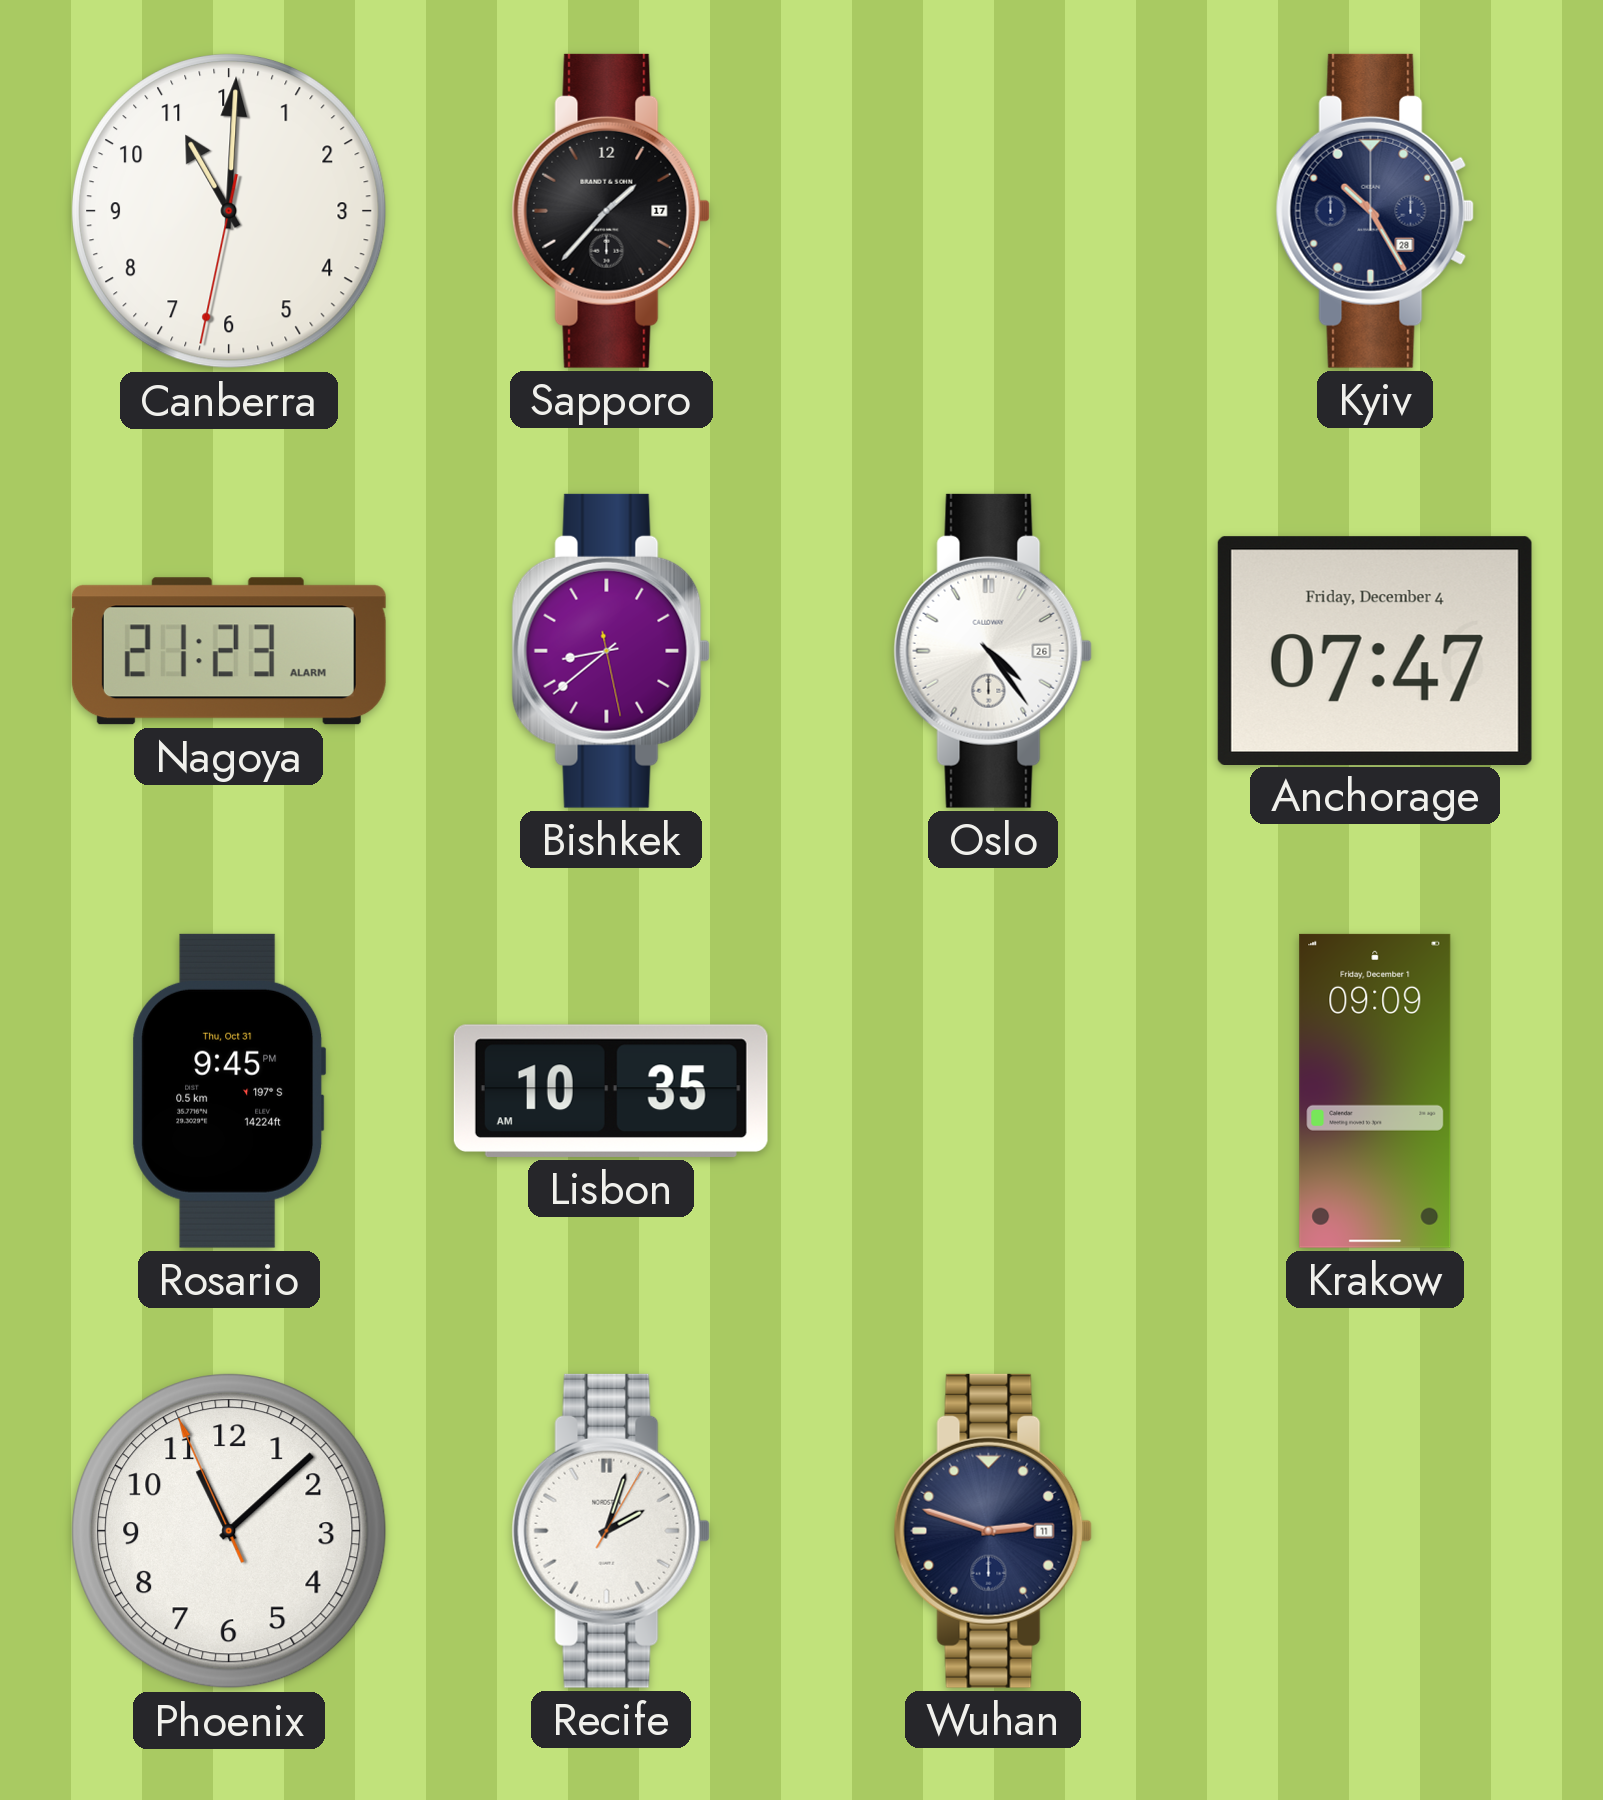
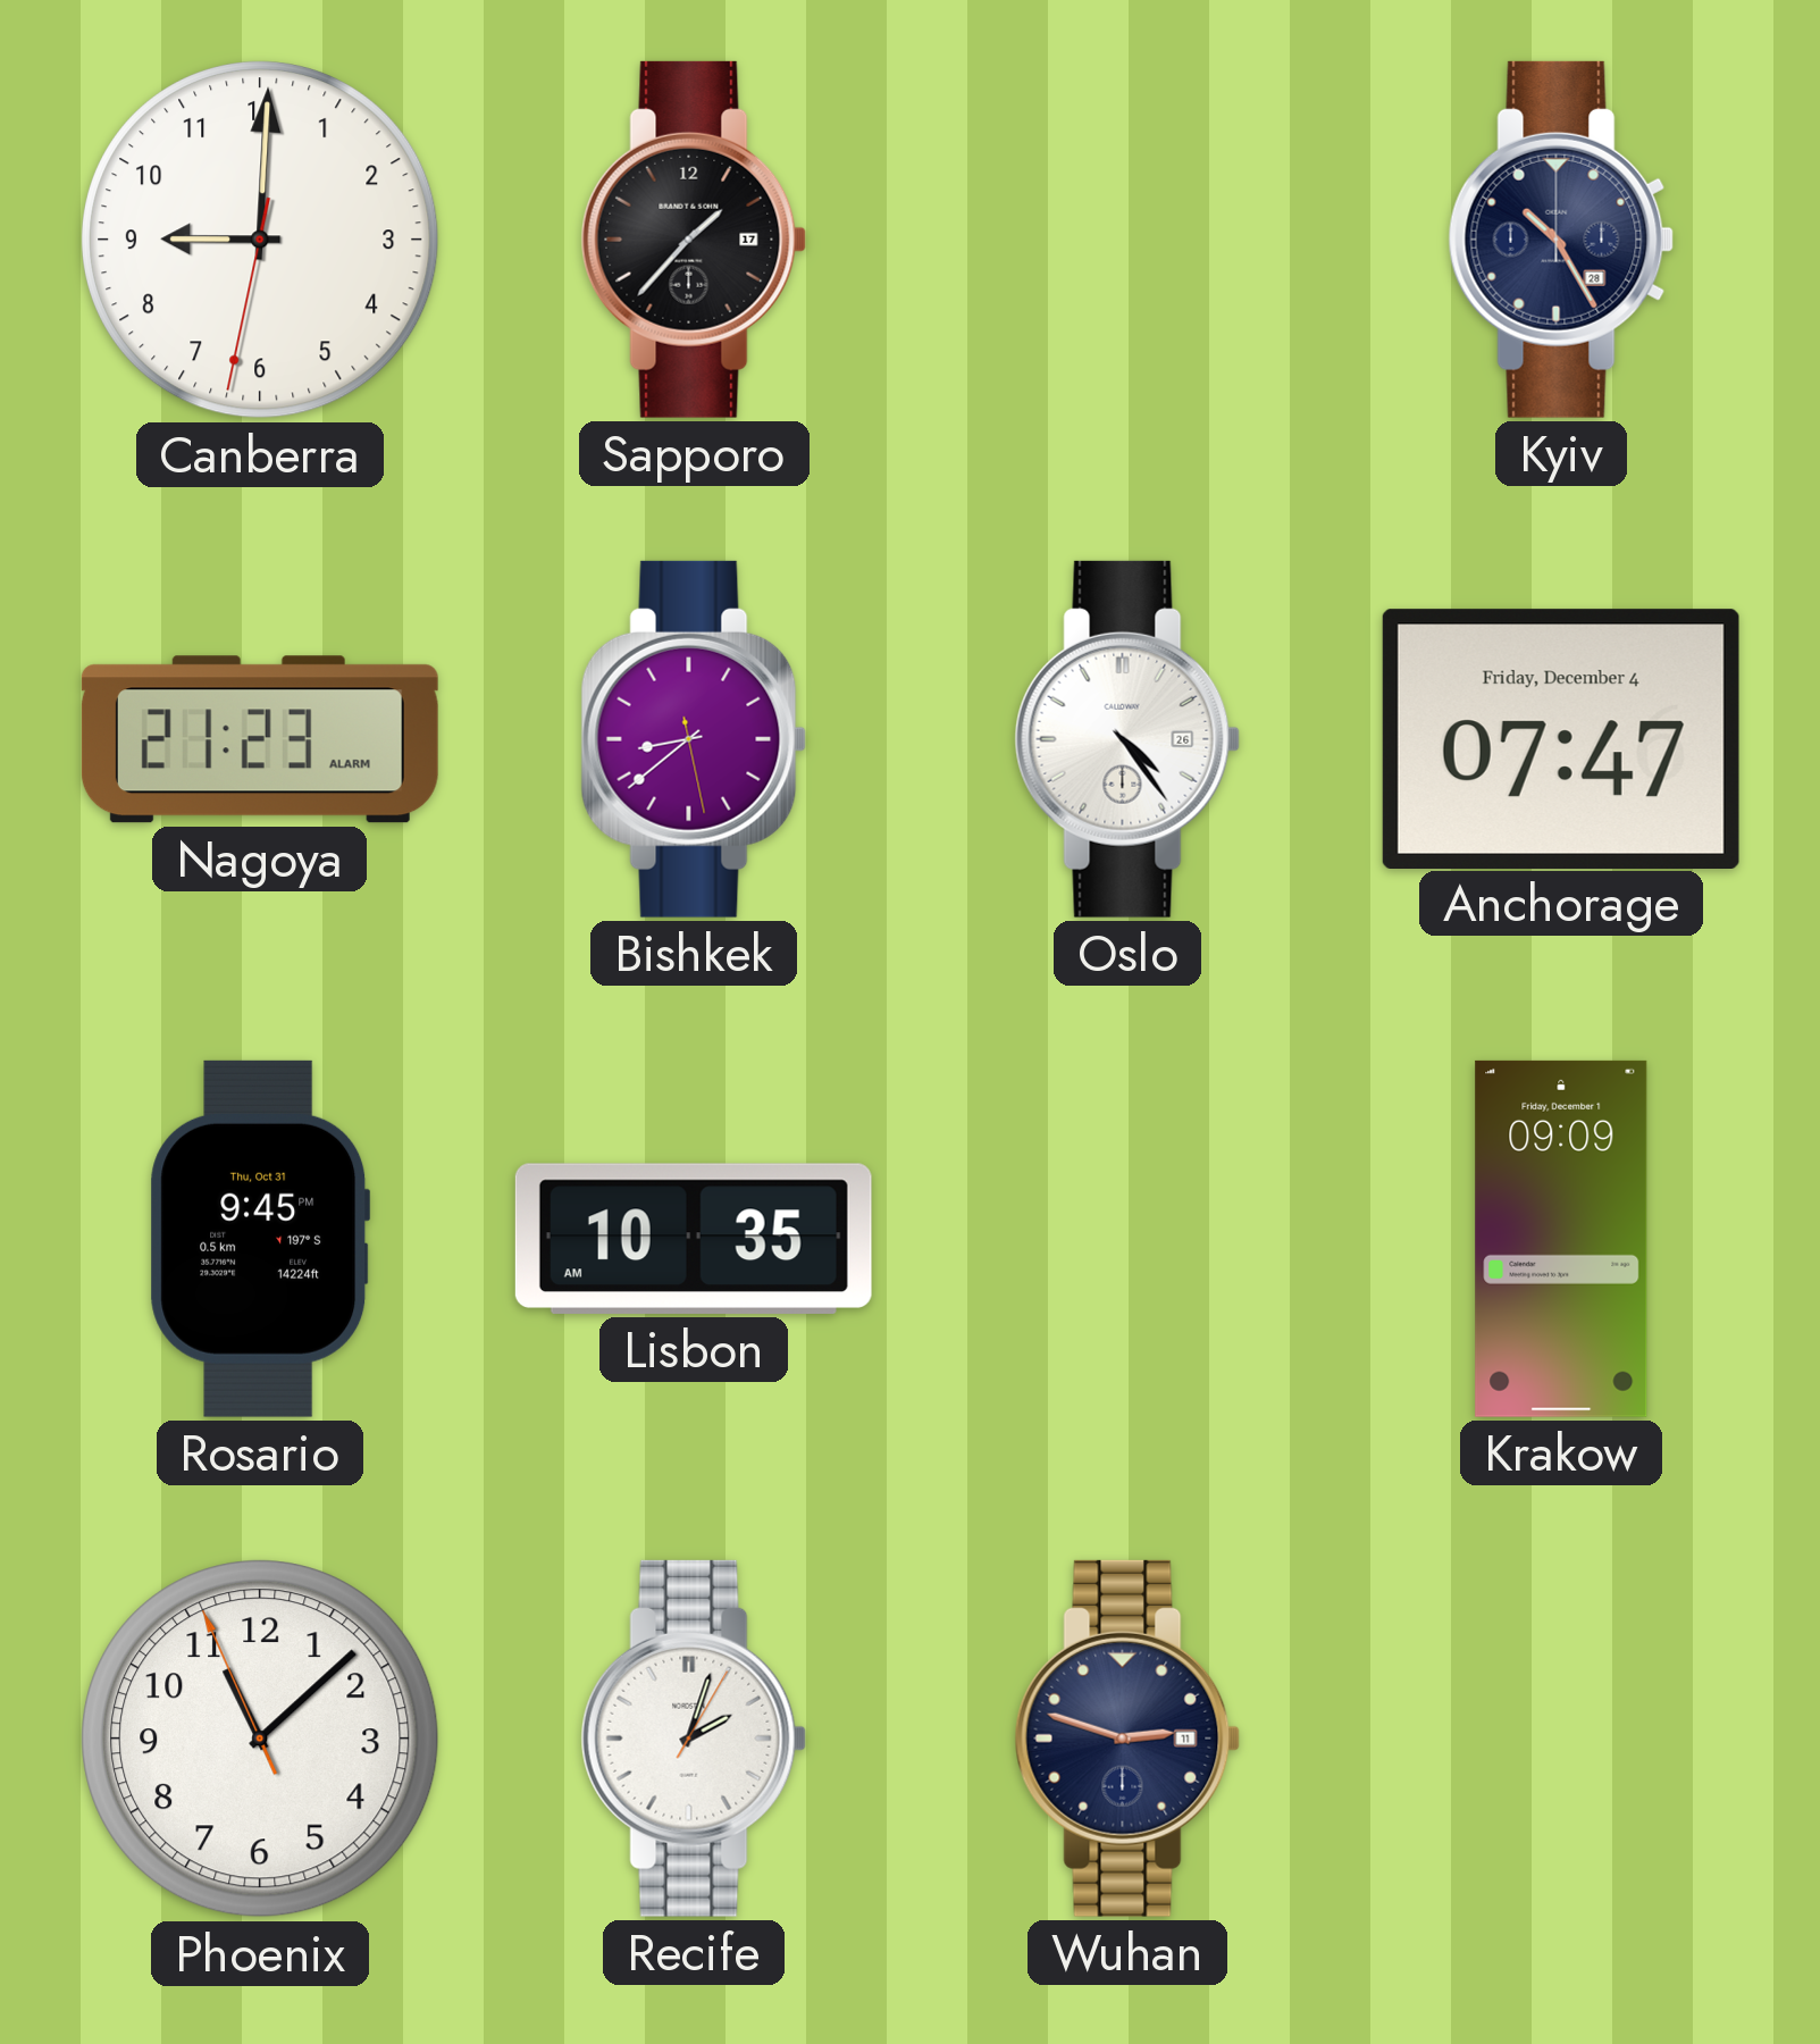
Canberra: 11:00 -> 9:00 (260, 240)
